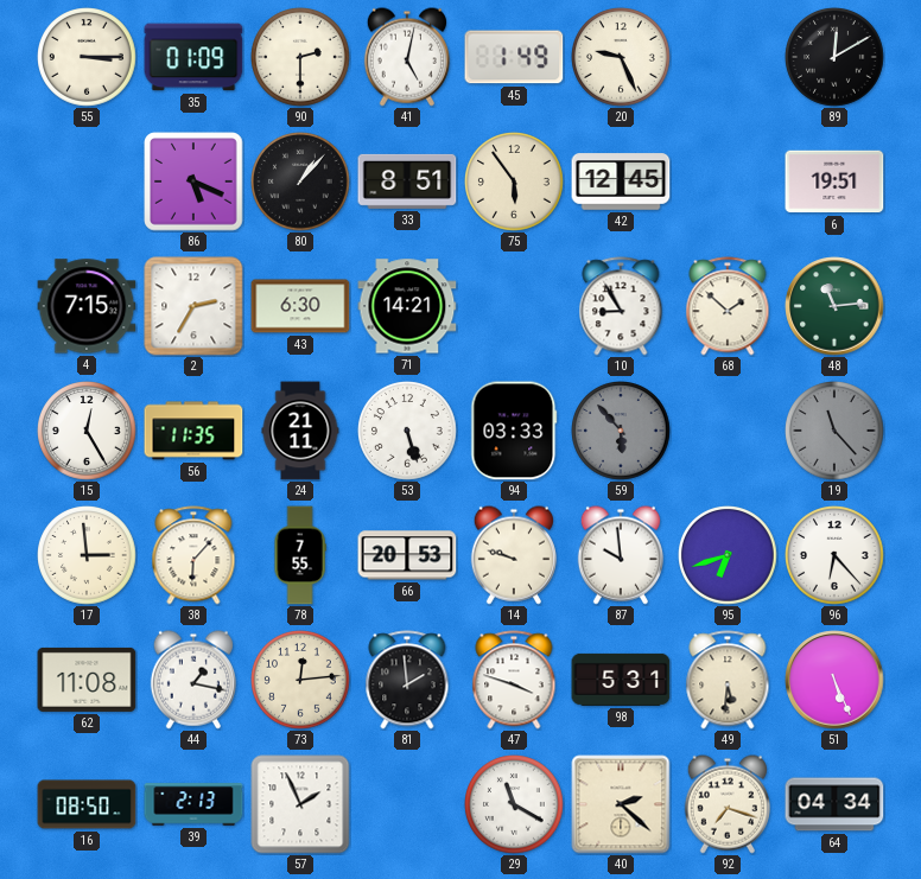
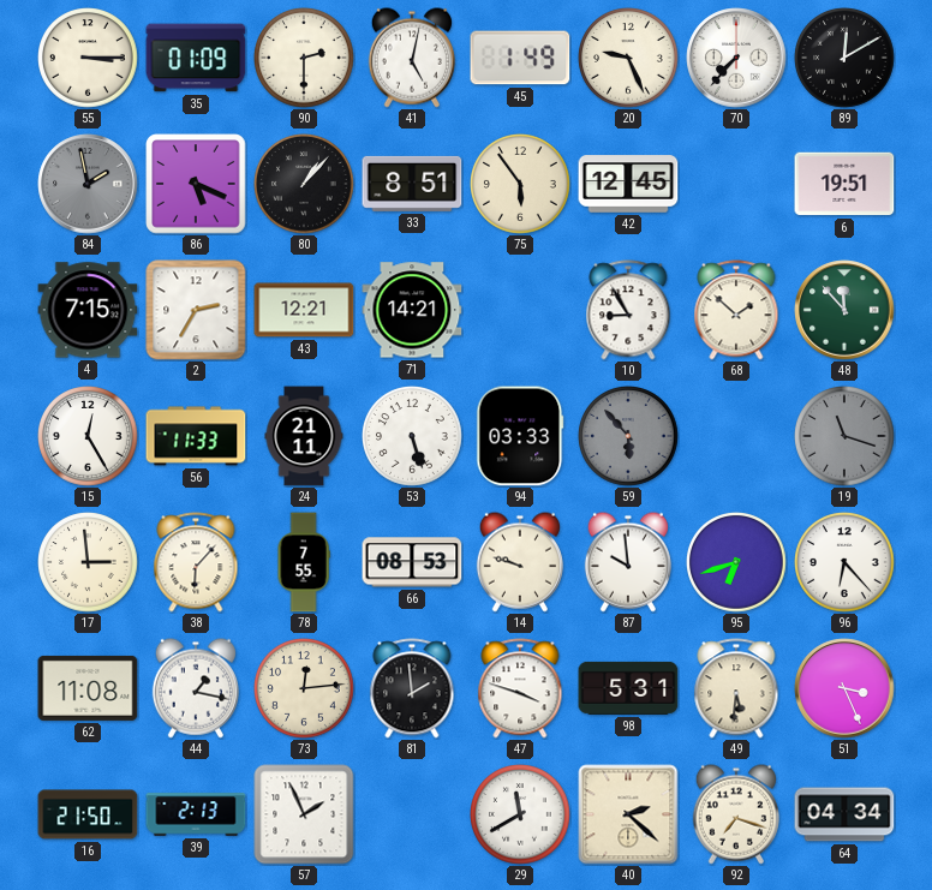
70: none -> 7:37 (736, 58)
84: none -> 1:58 (88, 184)
43: 6:30 -> 12:21 (304, 310)
48: 11:14 -> 11:53 (844, 310)
56: 11:35 -> 11:33 (196, 436)
19: 11:23 -> 11:18 (846, 437)
66: 20:53 -> 08:53 (412, 562)
51: 5:26 -> 3:26 (844, 688)
16: 08:50 -> 21:50 (88, 814)
29: 11:20 -> 11:40 (521, 816)
